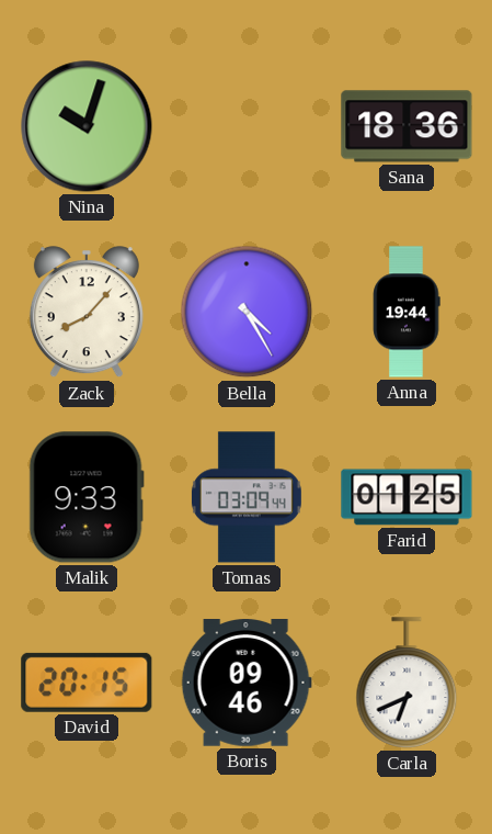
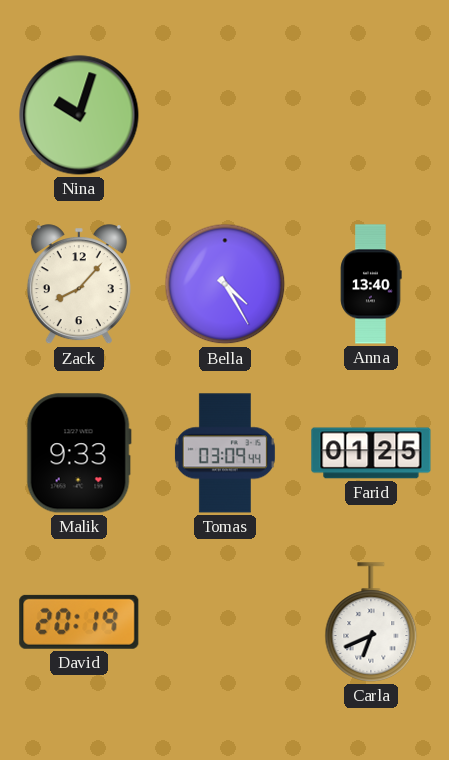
Sana: 18:36 -> none (407, 126)
Anna: 19:44 -> 13:40 (371, 284)
David: 20:15 -> 20:19 (79, 622)
Boris: 09:46 -> none (247, 684)
